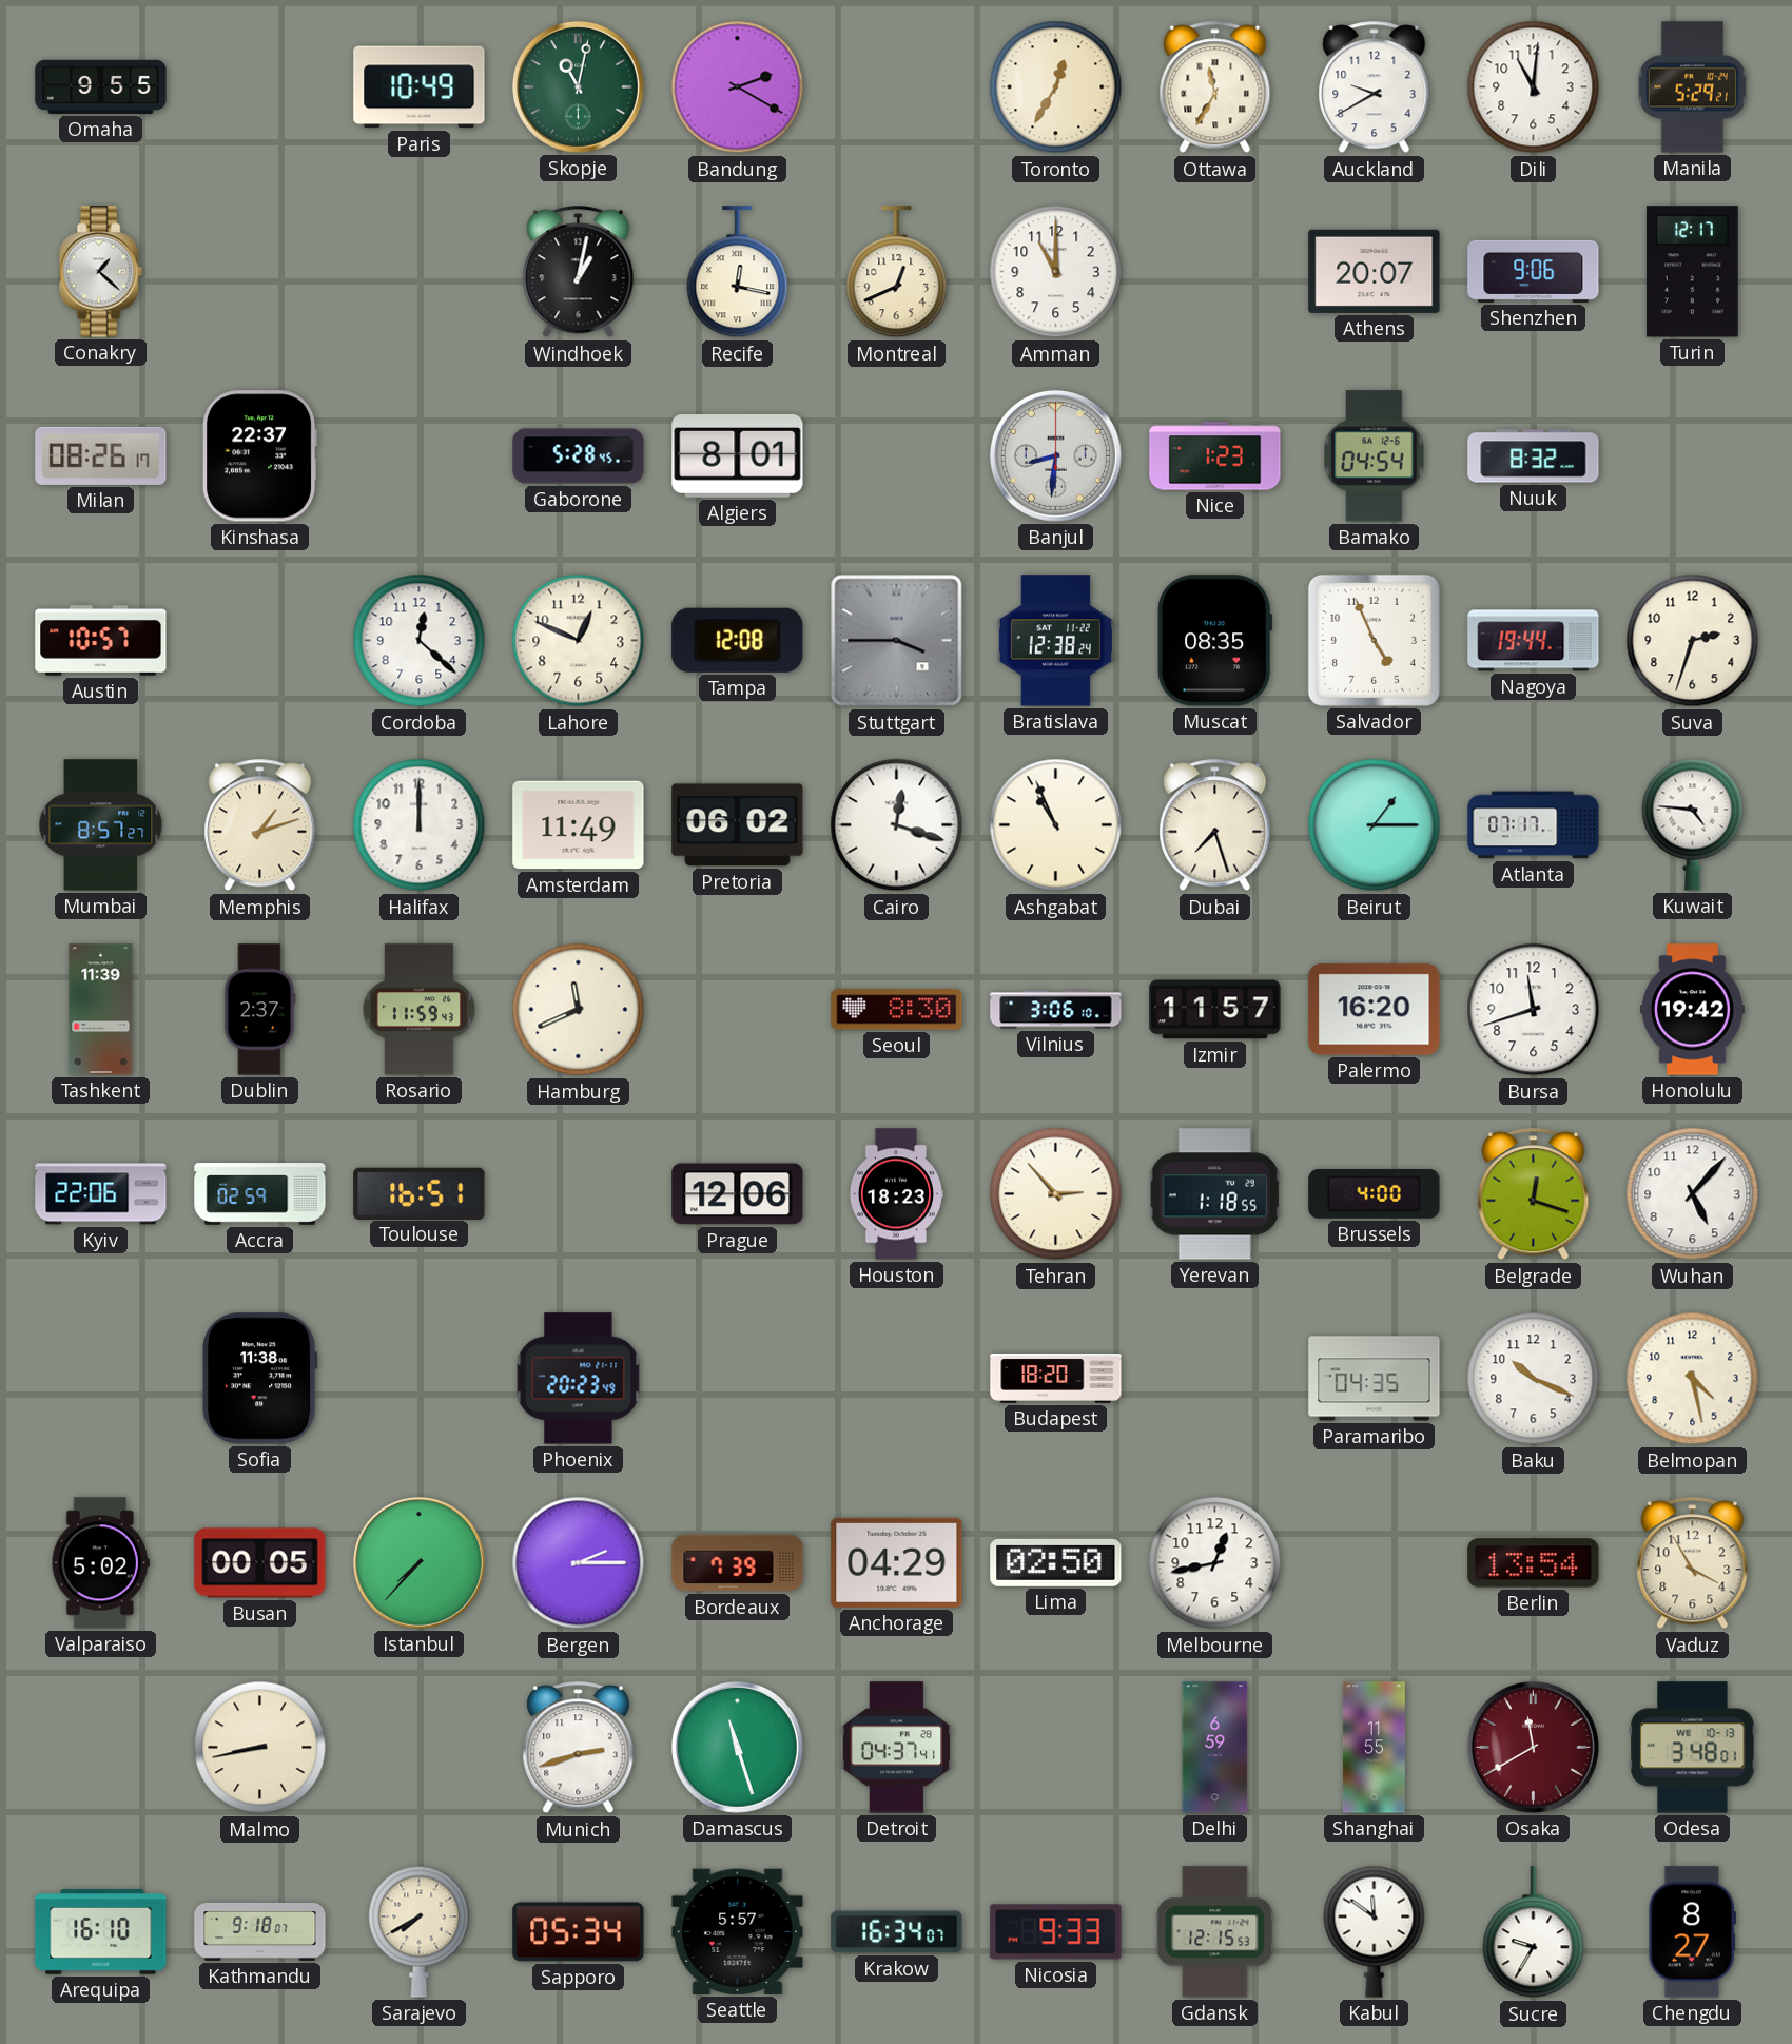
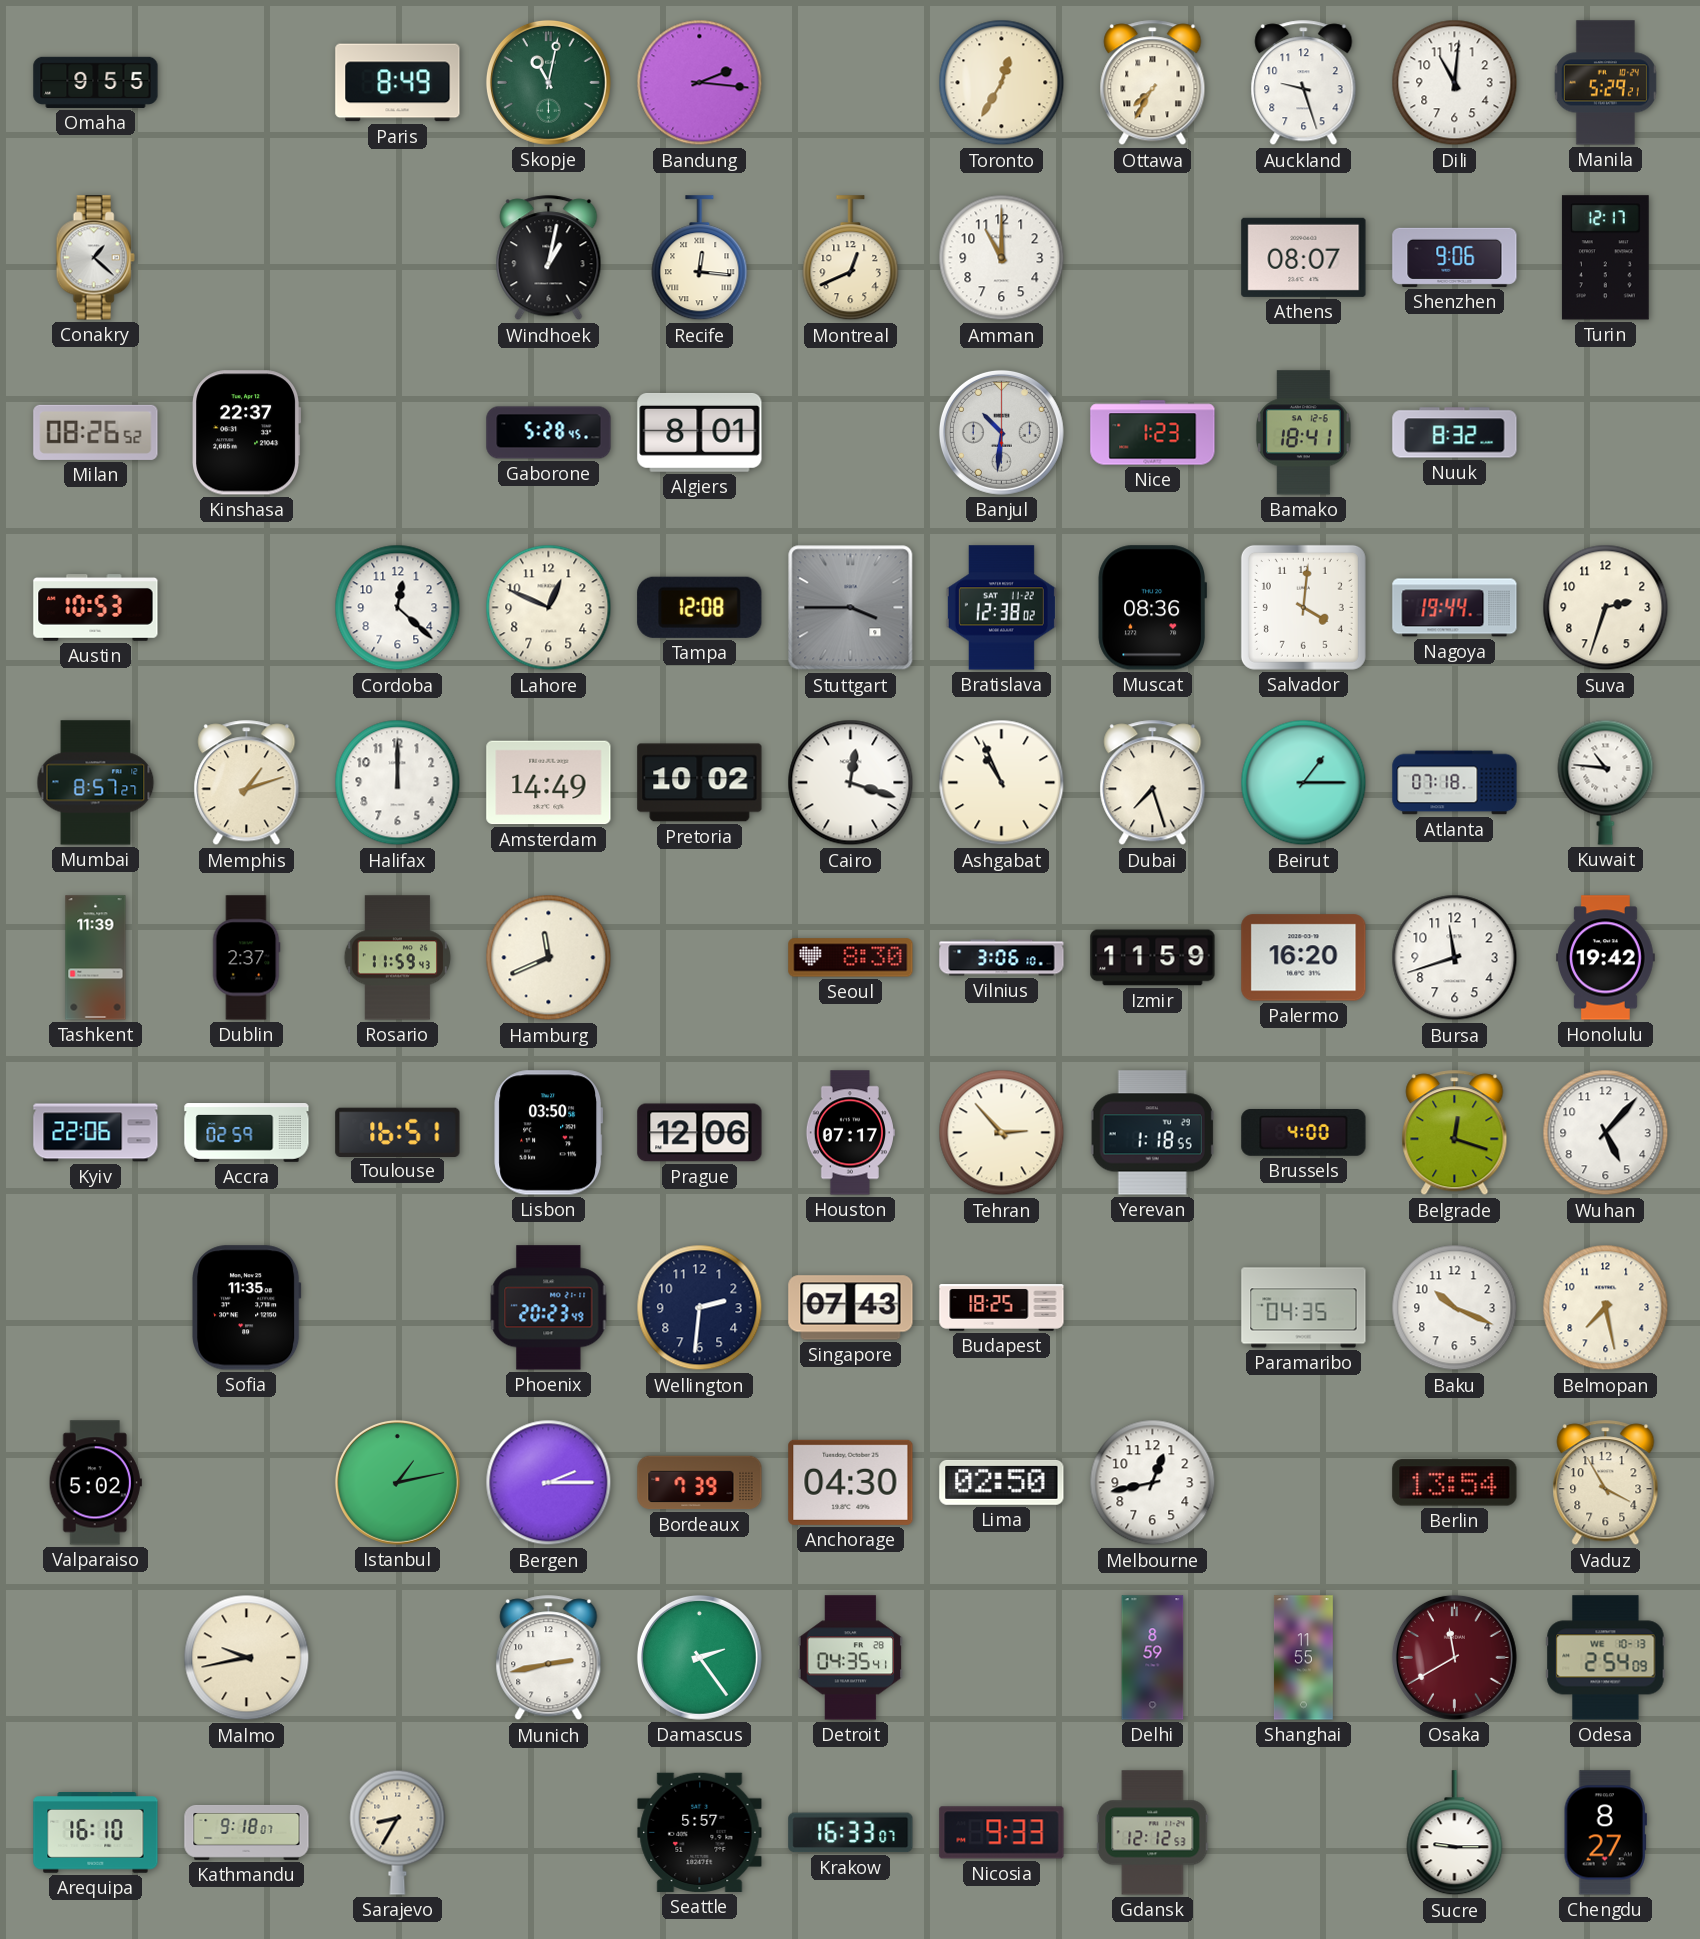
Paris: 10:49 -> 8:49 (398, 83)
Bandung: 2:20 -> 2:16 (700, 83)
Ottawa: 11:35 -> 7:35 (1153, 83)
Auckland: 9:40 -> 9:27 (1304, 83)
Recife: 12:17 -> 12:16 (700, 258)
Athens: 20:07 -> 08:07 (1304, 257)
Milan: 08:26:17 -> 08:26:52 (96, 432)
Banjul: 8:31 -> 10:31 (1001, 432)
Bamako: 04:54 -> 18:41 (1304, 433)
Austin: 10:57 -> 10:53 (96, 608)
Bratislava: 12:38:24 -> 12:38:02 (1001, 608)
Muscat: 08:35 -> 08:36 (1152, 608)
Salvador: 4:56 -> 4:01 (1303, 607)
Amsterdam: 11:49 -> 14:49 (549, 783)
Pretoria: 06:02 -> 10:02 (700, 783)
Atlanta: 07:17 -> 07:18 (1455, 783)
Kuwait: 4:46 -> 10:46 (1606, 782)
Izmir: 11:57 -> 11:59 (1153, 958)
Lisbon: none -> 03:50 (549, 1133)
Houston: 18:23 -> 07:17 (850, 1133)
Sofia: 11:38 -> 11:35 (247, 1308)
Wellington: none -> 2:31 (700, 1308)
Singapore: none -> 07:43 (851, 1308)
Budapest: 18:20 -> 18:25 (1002, 1308)
Belmopan: 4:28 -> 7:28 (1606, 1308)
Busan: 00:05 -> none (260, 1563)
Istanbul: 7:37 -> 1:13 (397, 1482)
Anchorage: 04:29 -> 04:30 (851, 1482)
Malmo: 8:43 -> 9:43 (247, 1658)
Munich: 2:42 -> 2:43 (549, 1658)
Damascus: 11:27 -> 2:24 (699, 1657)
Detroit: 04:37 -> 04:35 (851, 1658)
Delhi: 6:59 -> 8:59 (1153, 1658)
Odesa: 3:48 -> 2:54 (1606, 1658)
Sarajevo: 7:40 -> 8:35 (398, 1832)
Sapporo: 05:34 -> none (579, 1932)
Krakow: 16:34 -> 16:33 (851, 1833)
Gdansk: 12:15 -> 12:12 (1153, 1833)
Kabul: 11:51 -> none (1375, 1931)
Sucre: 9:35 -> 9:15 (1455, 1833)
